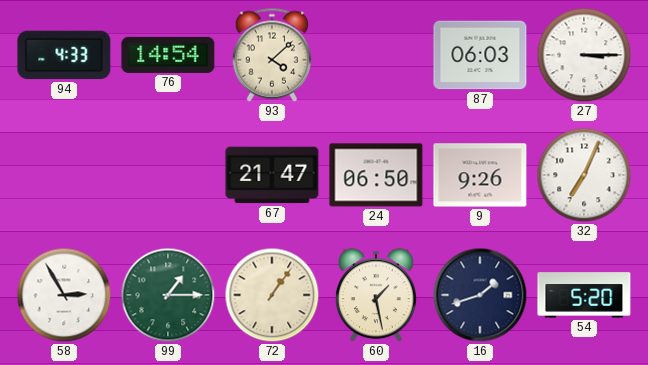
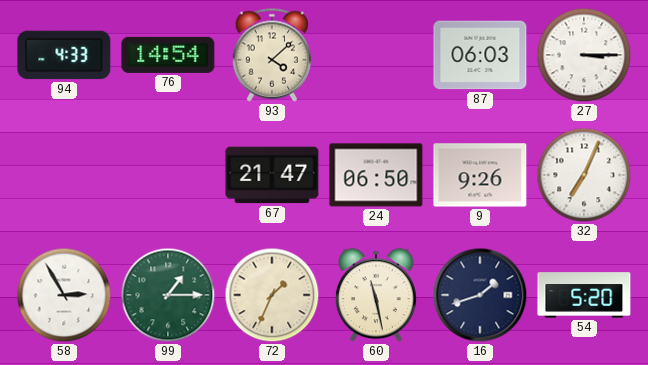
72: 1:06 -> 1:34 (272, 295)
60: 1:28 -> 11:28 (376, 296)
